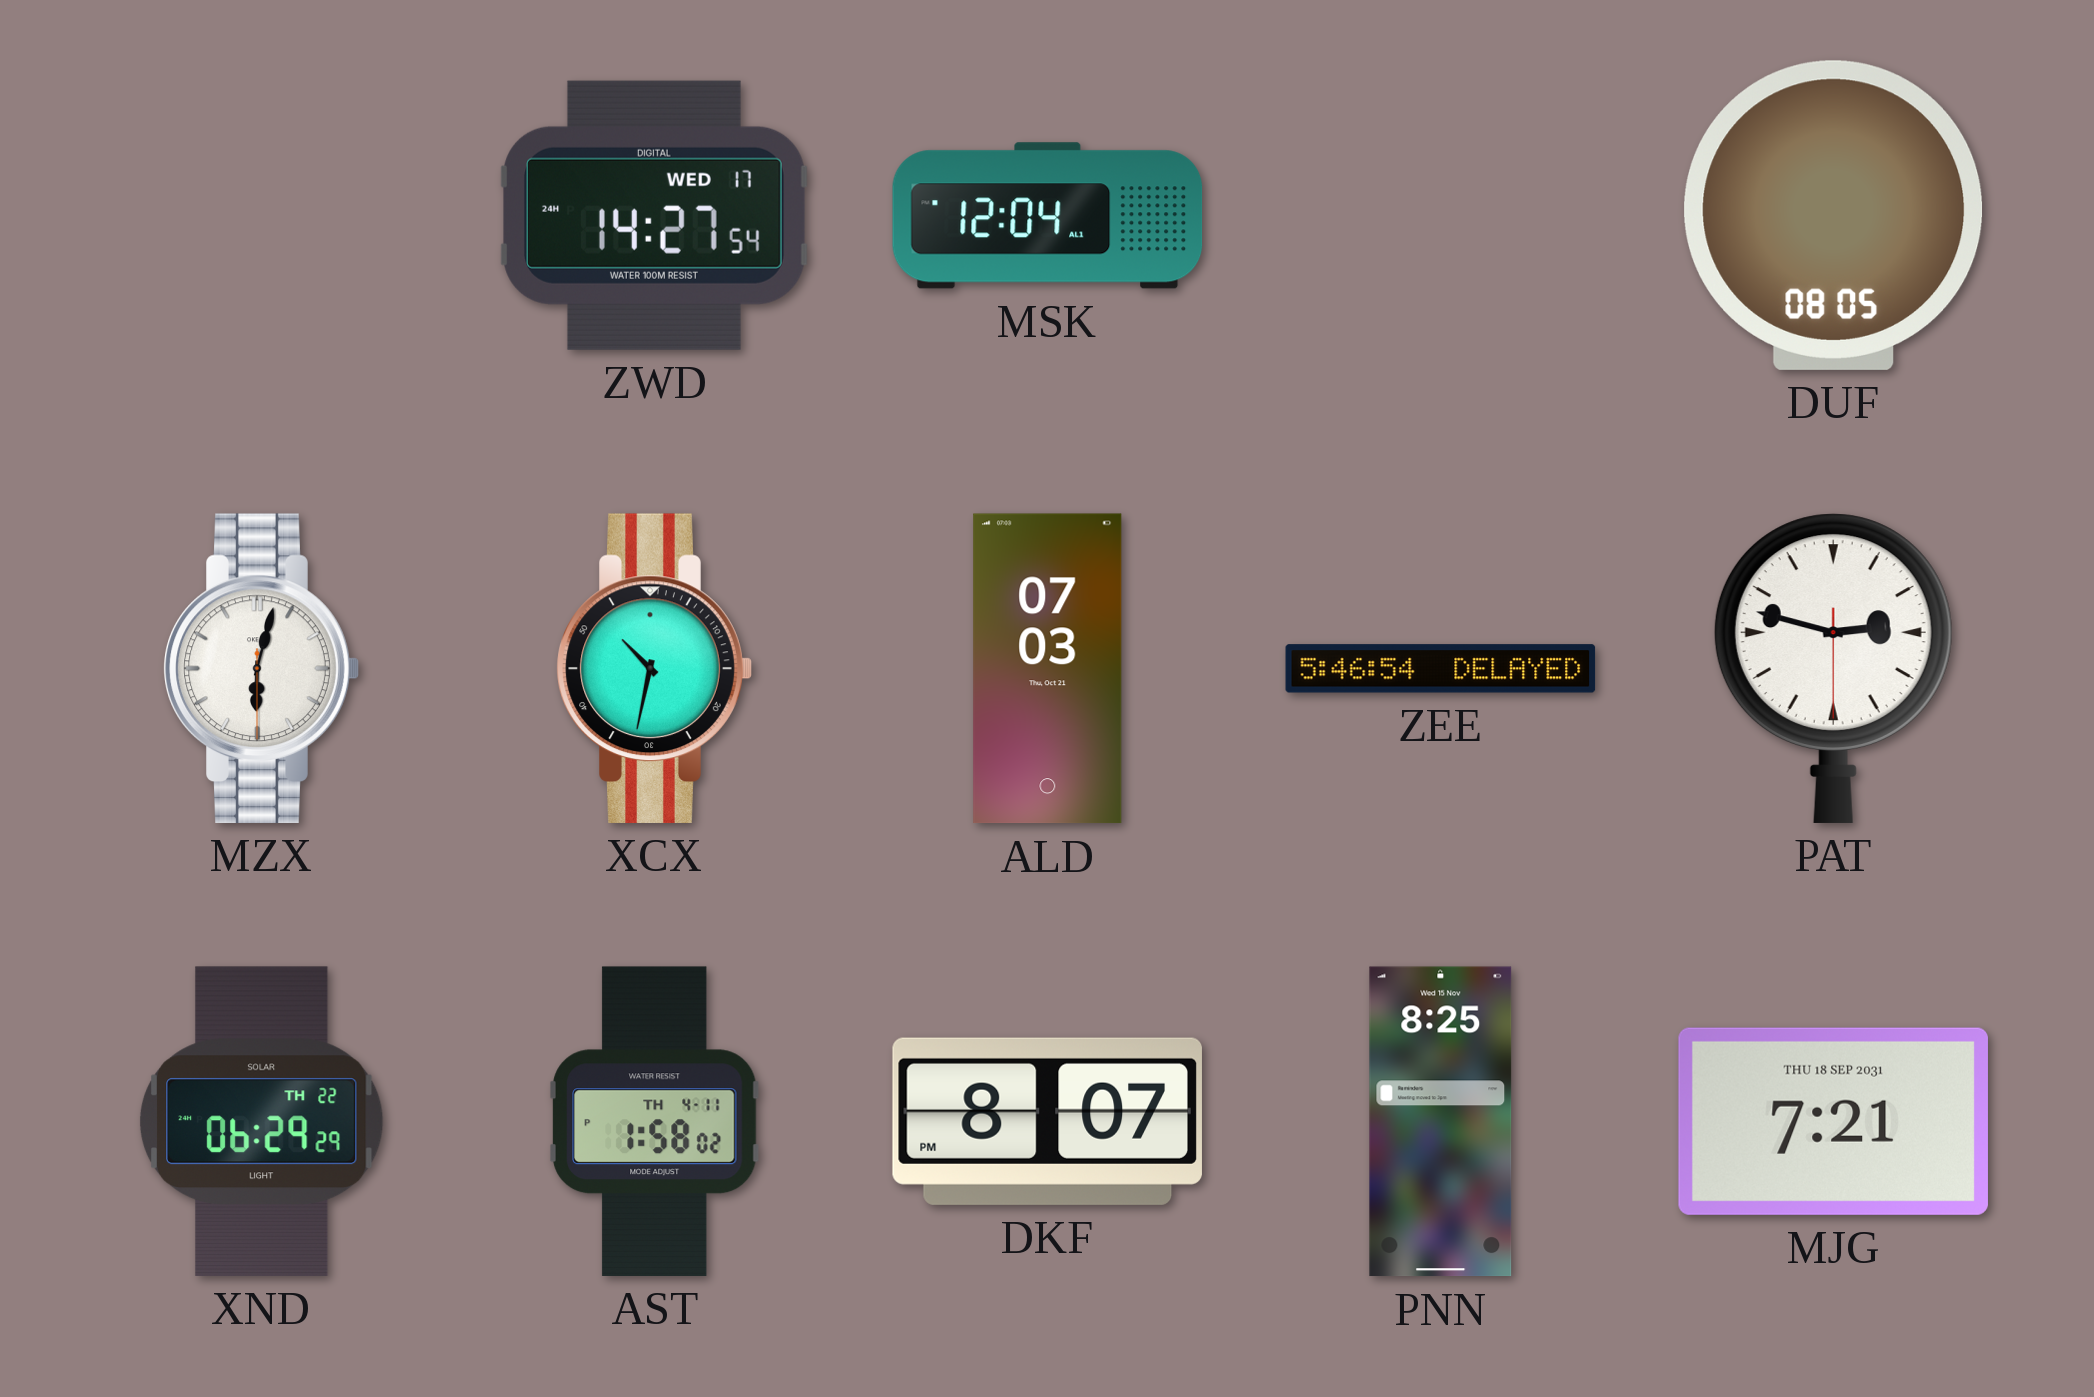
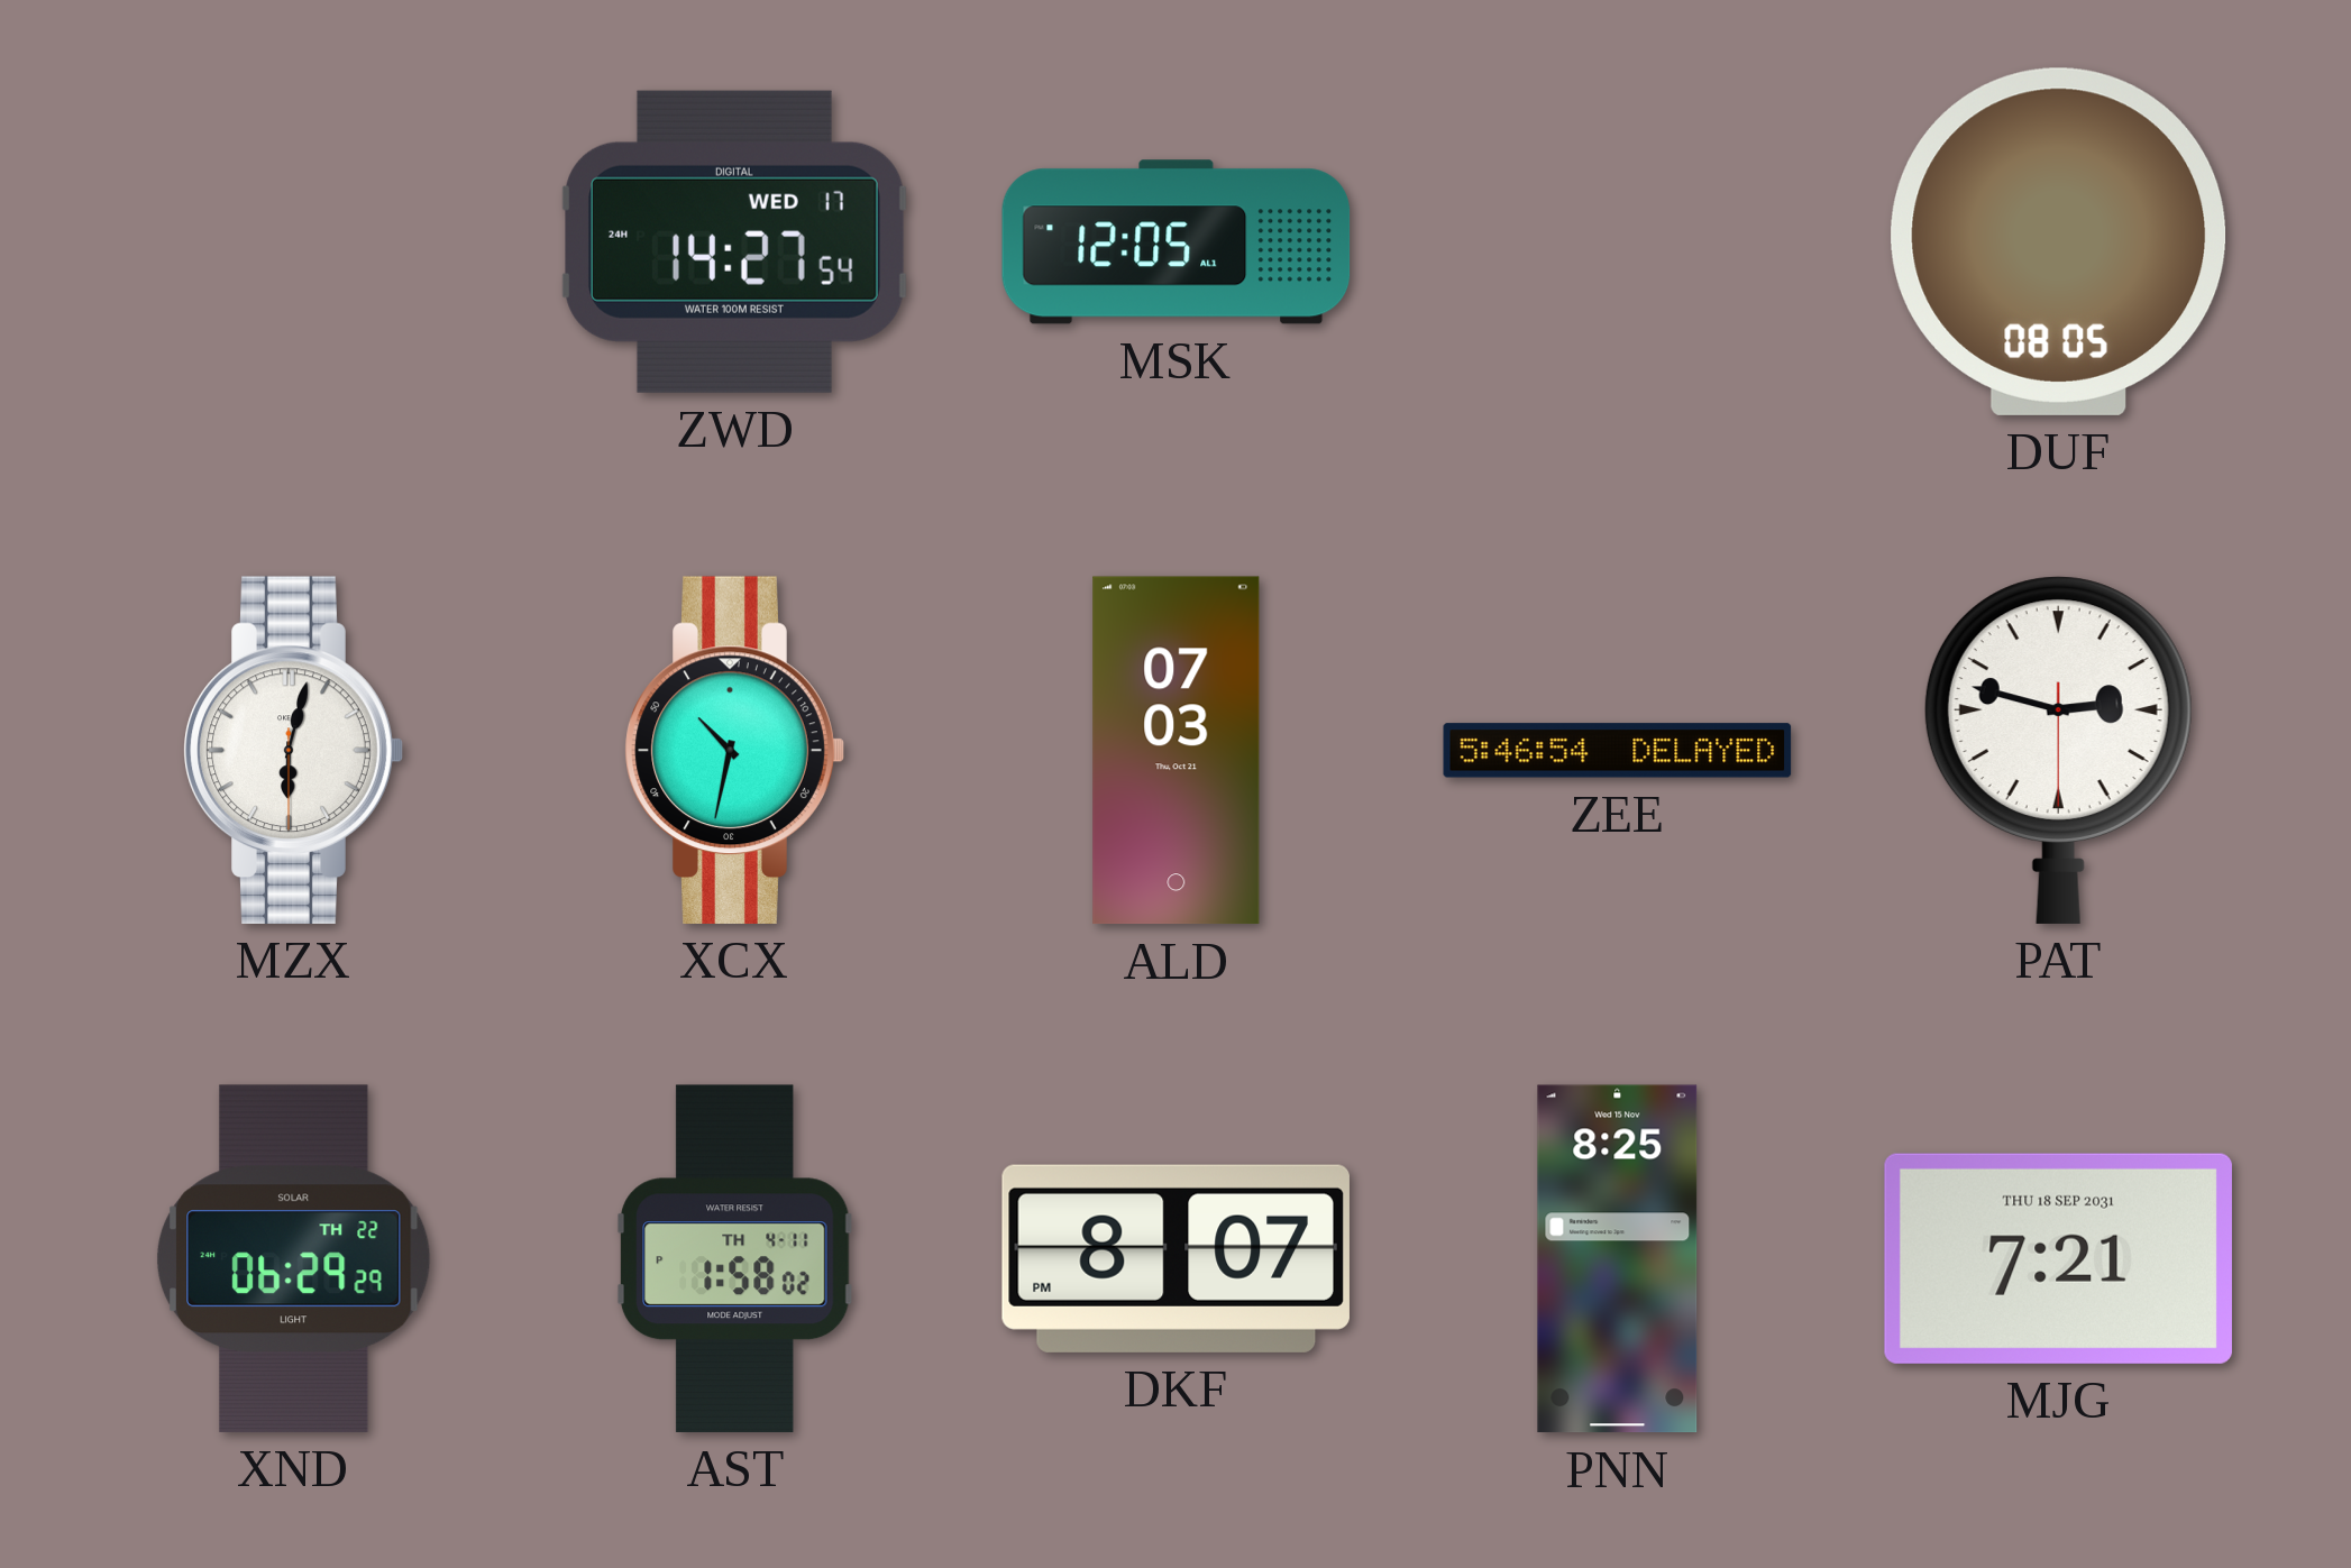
MSK: 12:04 -> 12:05 (1177, 242)
